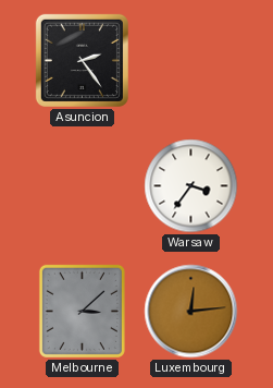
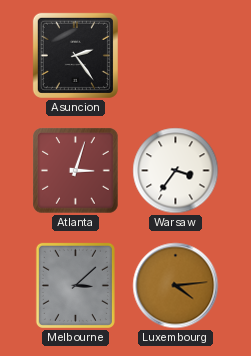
Atlanta: none -> 3:03 (76, 171)
Luxembourg: 12:14 -> 4:14 (176, 286)
